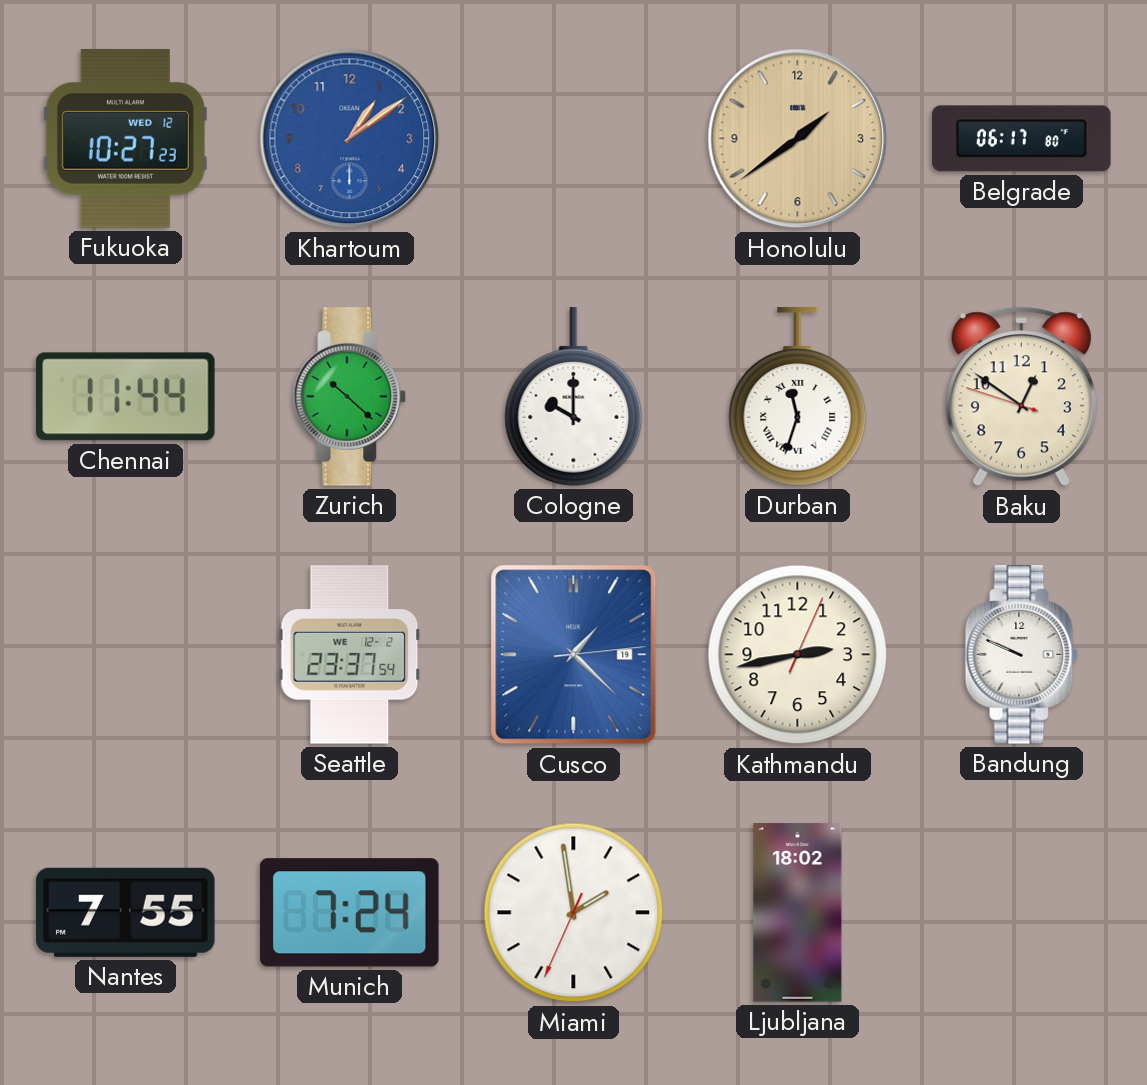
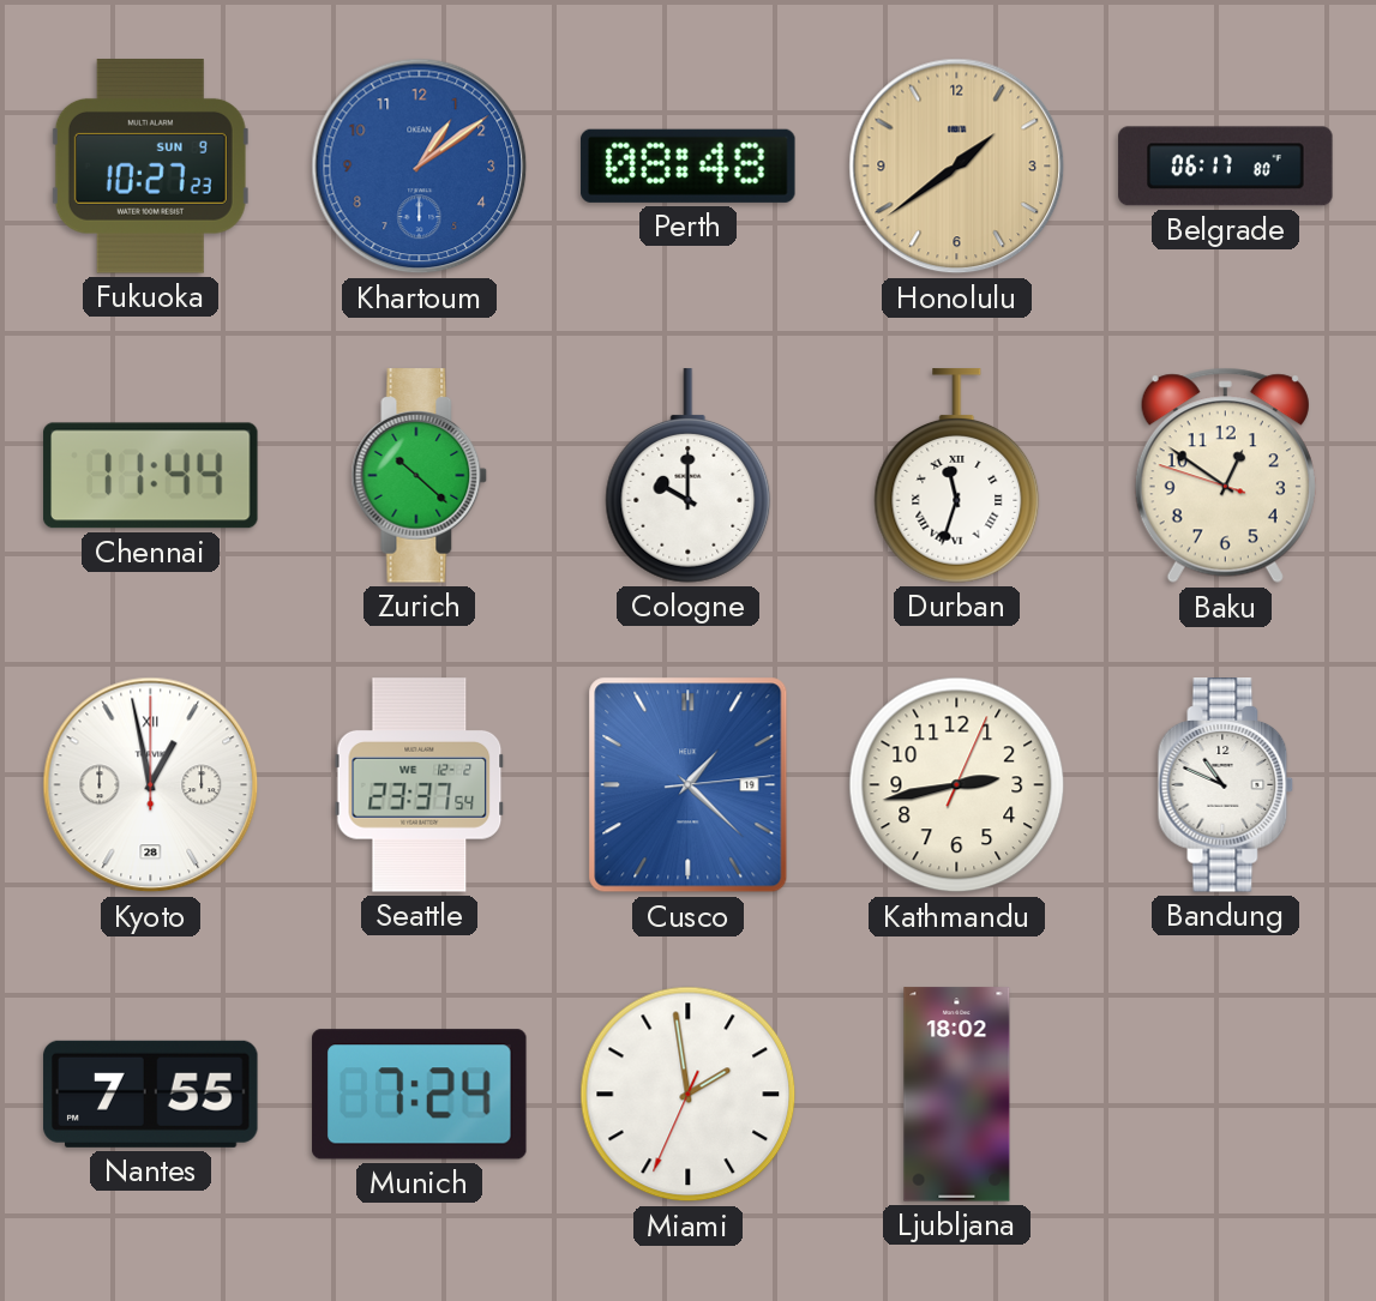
Fukuoka date: WED 12 -> SUN 9 (150, 167)
Perth: none -> 08:48 (689, 165)
Kyoto: none -> 12:58 (151, 785)
Bandung: 9:49 -> 10:49 (1226, 785)
